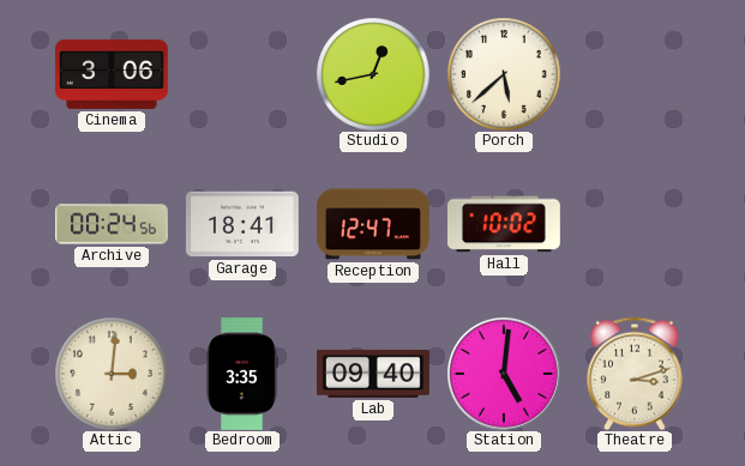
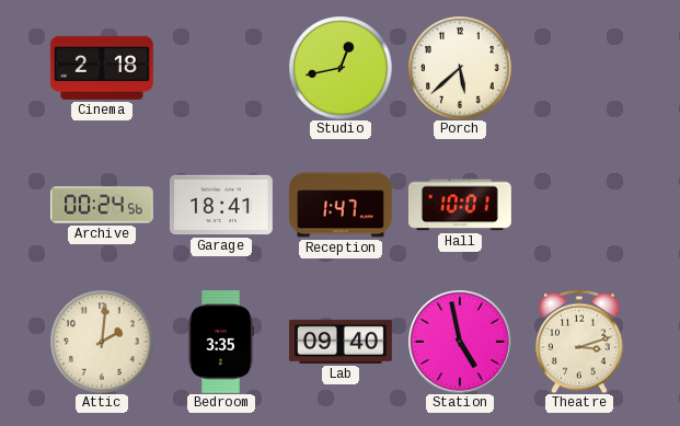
Cinema: 3:06 -> 2:18 (102, 68)
Reception: 12:47 -> 1:47 (342, 205)
Hall: 10:02 -> 10:01 (460, 205)
Attic: 3:01 -> 2:01 (102, 342)
Station: 5:01 -> 4:58 (460, 342)
